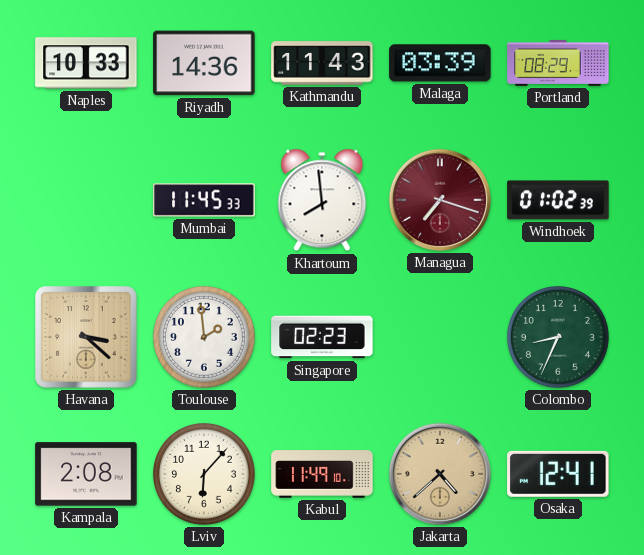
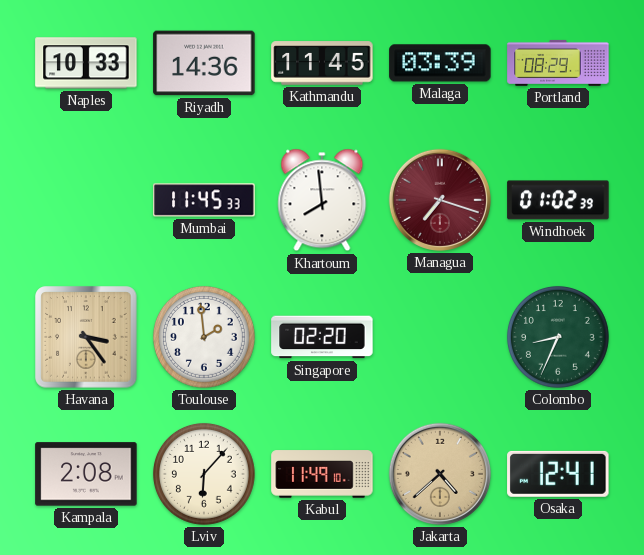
Kathmandu: 11:43 -> 11:45 (322, 63)
Havana: 3:22 -> 3:24 (86, 337)
Singapore: 02:23 -> 02:20 (322, 337)
